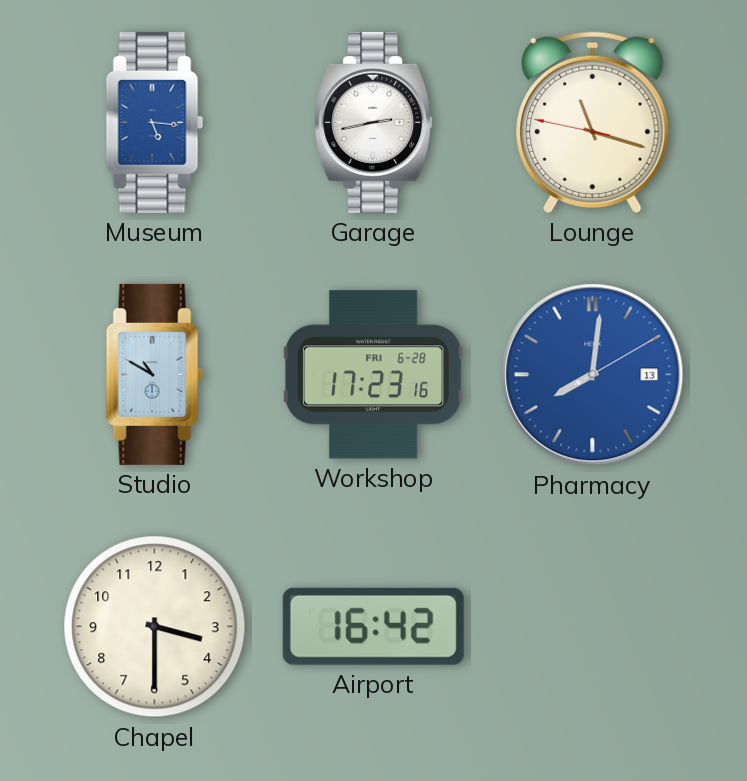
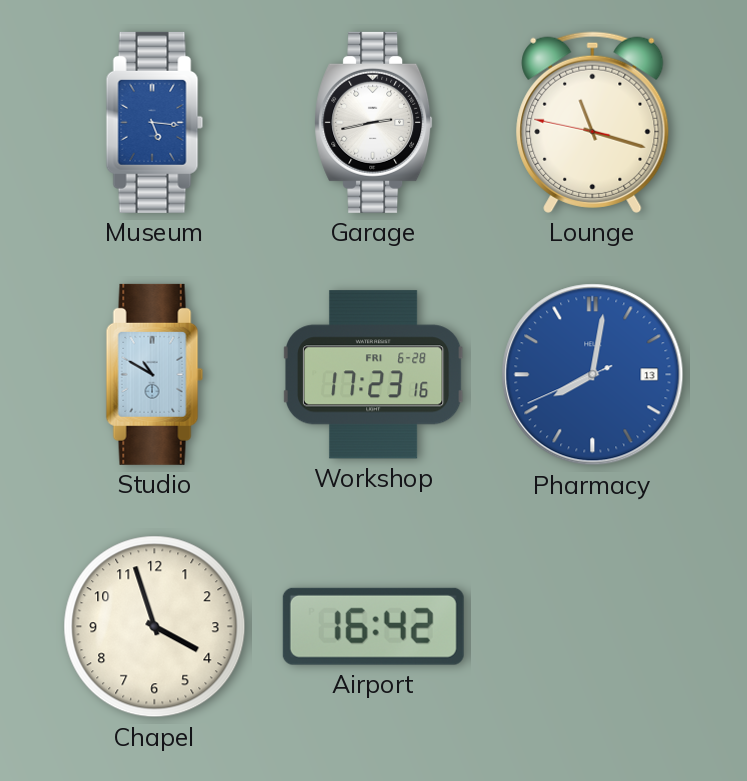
Pharmacy: 8:01:10 -> 8:01:41 (593, 375)
Chapel: 3:30 -> 3:57 (155, 627)
